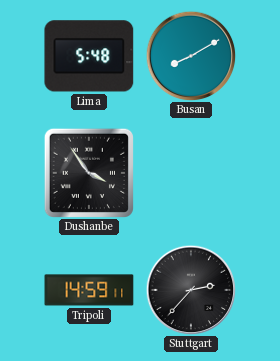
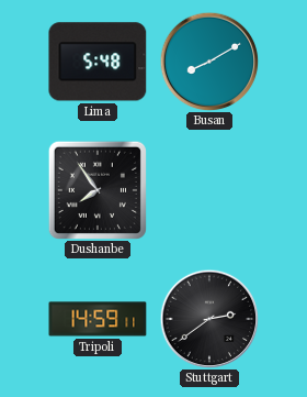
Dushanbe: 3:54 -> 7:54 (98, 190)
Stuttgart: 2:37 -> 2:39 (209, 319)
